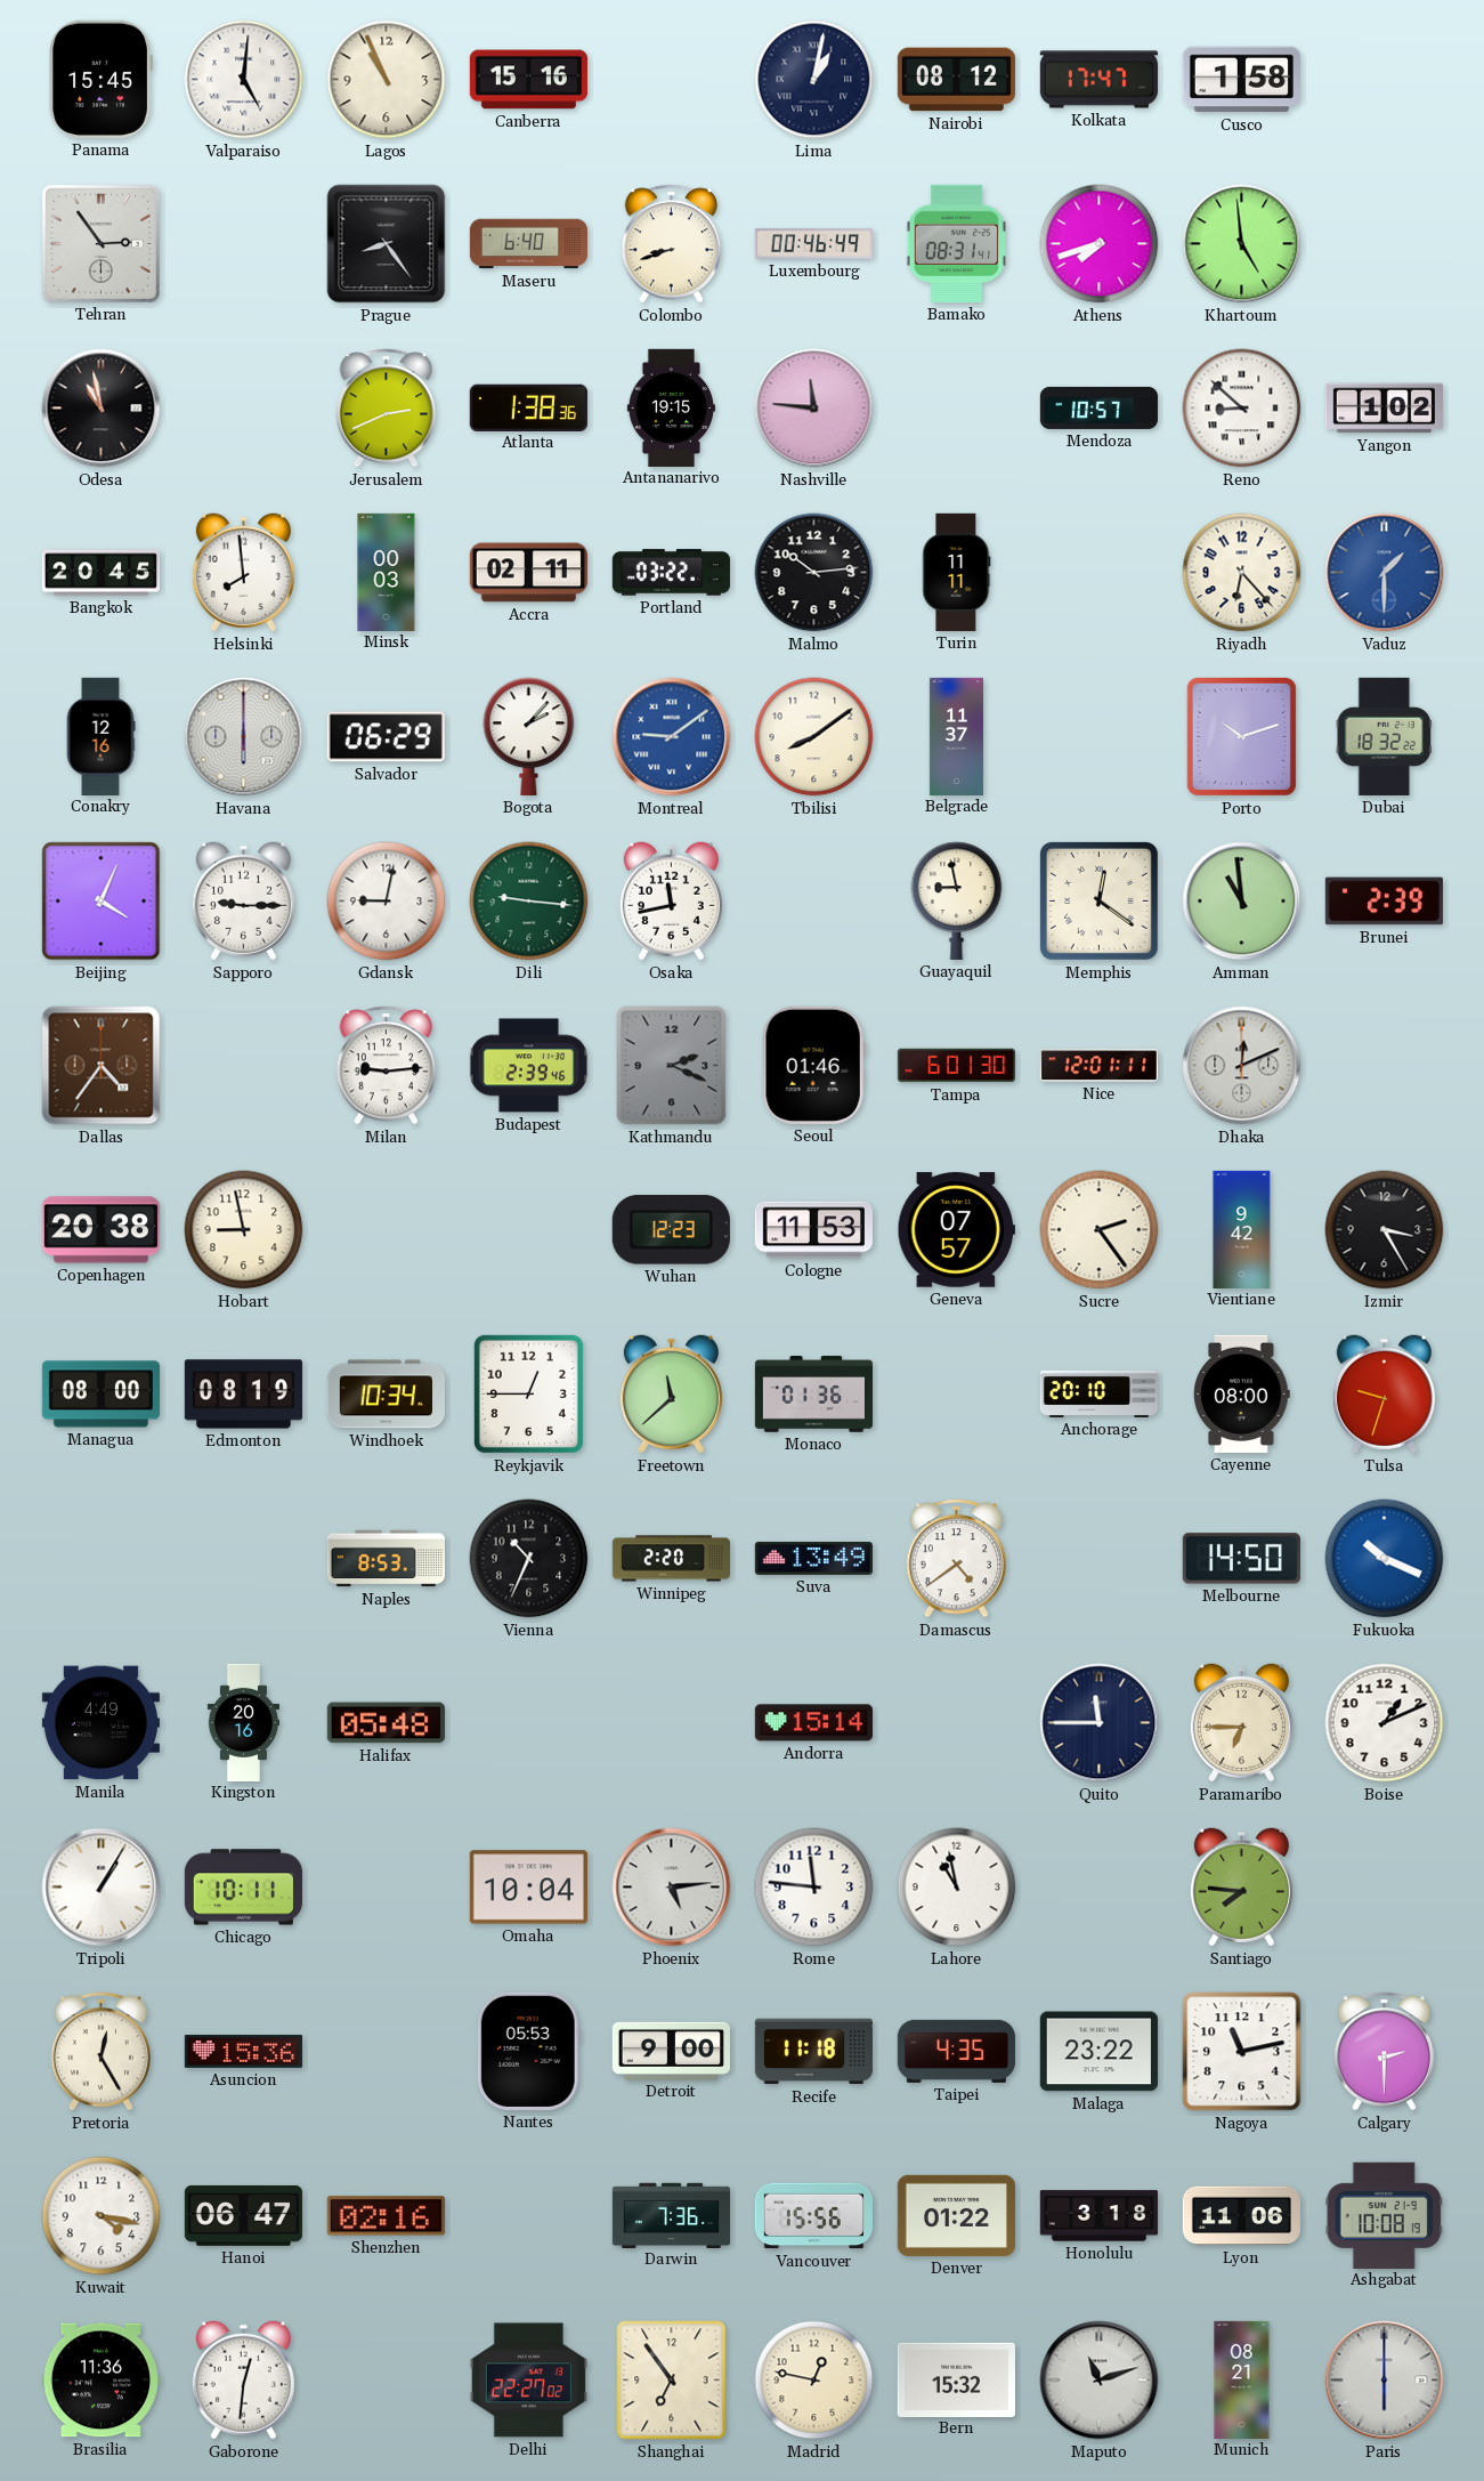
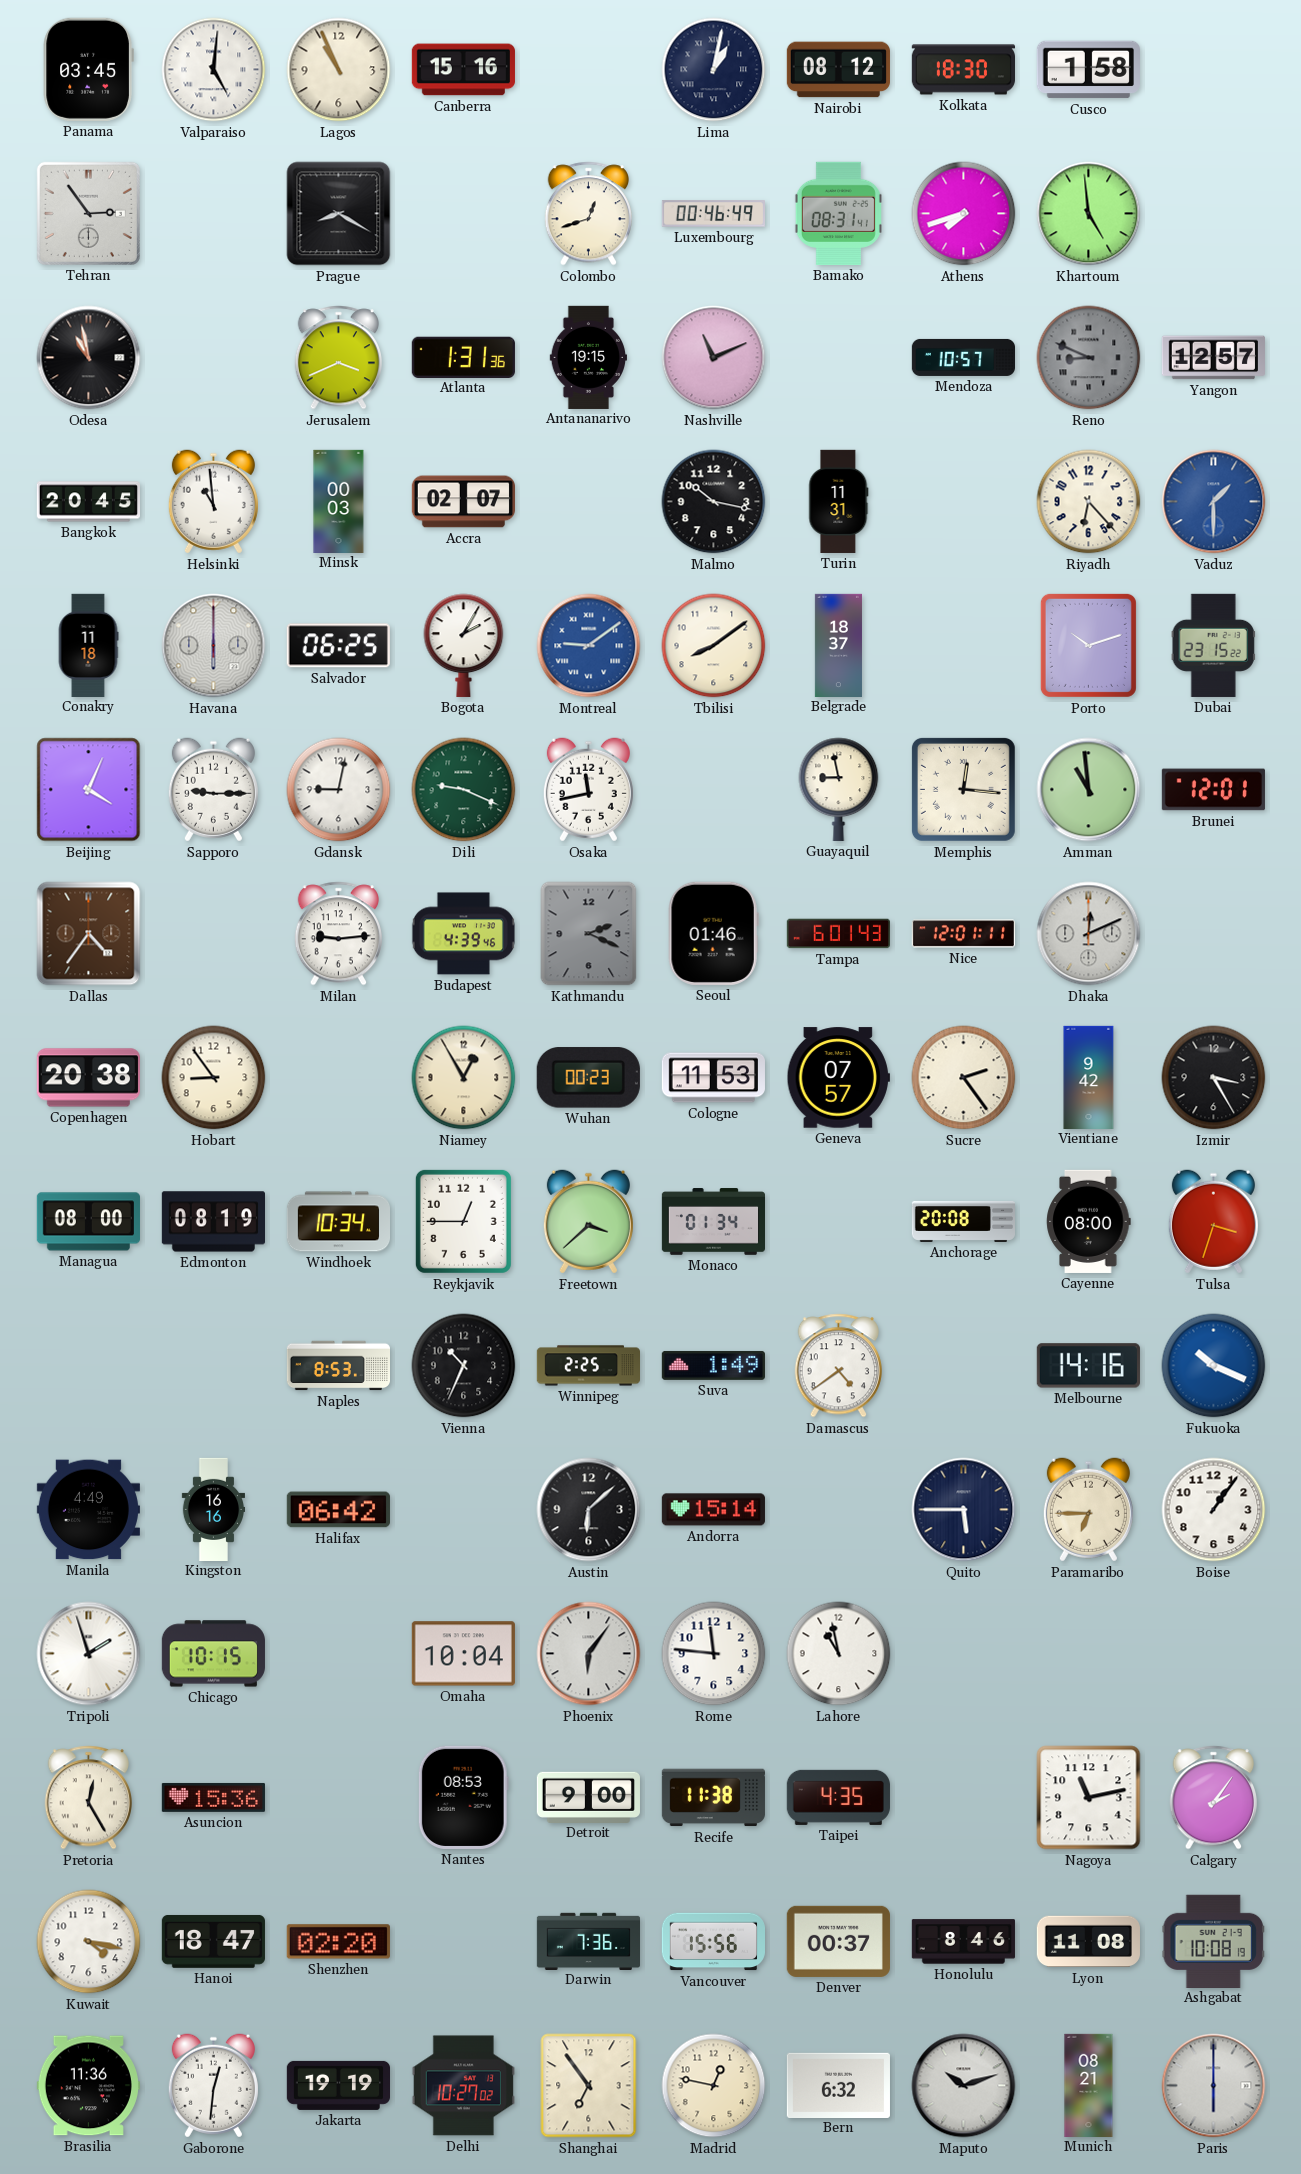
Panama: 15:45 -> 03:45 (88, 69)
Kolkata: 17:47 -> 18:30 (963, 70)
Prague: 8:24 -> 8:20 (339, 214)
Maseru: 6:40 -> none (528, 244)
Colombo: 8:42 -> 12:42 (588, 214)
Jerusalem: 2:41 -> 3:41 (338, 358)
Atlanta: 1:38 -> 1:31 (463, 357)
Nashville: 11:46 -> 11:11 (714, 358)
Reno: 8:52 -> 8:49 (1089, 358)
Reno dial: white -> grey (1089, 358)
Yangon: 1:02 -> 12:57 (1213, 358)
Helsinki: 7:59 -> 10:59 (213, 502)
Accra: 02:11 -> 02:07 (463, 502)
Portland: 03:22 -> none (671, 573)
Malmo: 10:14 -> 10:17 (714, 502)
Turin: 11:11 -> 11:31 (839, 501)
Conakry: 12:16 -> 11:18 (88, 645)
Salvador: 06:29 -> 06:25 (338, 646)
Bogota: 2:07 -> 2:05 (464, 645)
Belgrade: 11:37 -> 18:37 (838, 645)
Dubai: 18:32 -> 23:15 (1213, 645)
Dili: 9:16 -> 9:19 (464, 790)
Memphis: 12:21 -> 12:16 (963, 789)
Brunei: 2:39 -> 12:01 (1213, 790)
Budapest: 2:39 -> 4:39 (463, 934)
Tampa: 6:01:30 -> 6:01:43 (838, 934)
Hobart: 8:58 -> 8:54 (214, 1078)
Niamey: none -> 12:55 (464, 1078)
Wuhan: 12:23 -> 00:23 (588, 1078)
Freetown: 11:38 -> 3:38 (588, 1222)
Monaco: 01:36 -> 01:34 (713, 1222)
Anchorage: 20:10 -> 20:08 (963, 1221)
Tulsa: 9:33 -> 3:33 (1213, 1222)
Winnipeg: 2:20 -> 2:25 (588, 1366)
Suva: 13:49 -> 1:49 (713, 1365)
Melbourne: 14:50 -> 14:16 (1088, 1366)
Kingston: 20:16 -> 16:16 (213, 1509)
Halifax: 05:48 -> 06:42 (338, 1510)
Austin: none -> 6:08 (589, 1510)
Quito: 11:45 -> 5:45 (964, 1510)
Boise: 1:11 -> 1:06 (1214, 1510)
Tripoli: 1:05 -> 1:57 (89, 1654)
Chicago: 10:11 -> 10:15 (213, 1654)
Phoenix: 5:14 -> 6:06 (589, 1654)
Santiago: 7:46 -> none (1241, 1888)
Nantes: 05:53 -> 08:53 (463, 1797)
Recife: 11:18 -> 11:38 (713, 1798)
Malaga: 23:22 -> none (1098, 2052)
Calgary: 2:30 -> 2:06 (1213, 1798)
Hanoi: 06:47 -> 18:47 (213, 1941)
Shenzhen: 02:16 -> 02:20 (338, 1942)
Denver: 01:22 -> 00:37 (838, 1941)
Honolulu: 3:18 -> 8:46 (963, 1942)
Lyon: 11:06 -> 11:08 (1088, 1942)
Jakarta: none -> 19:19 (338, 2085)
Delhi: 22:27 -> 10:27 (463, 2086)
Bern: 15:32 -> 6:32 (838, 2085)
Maputo: 11:12 -> 10:12 (964, 2086)
